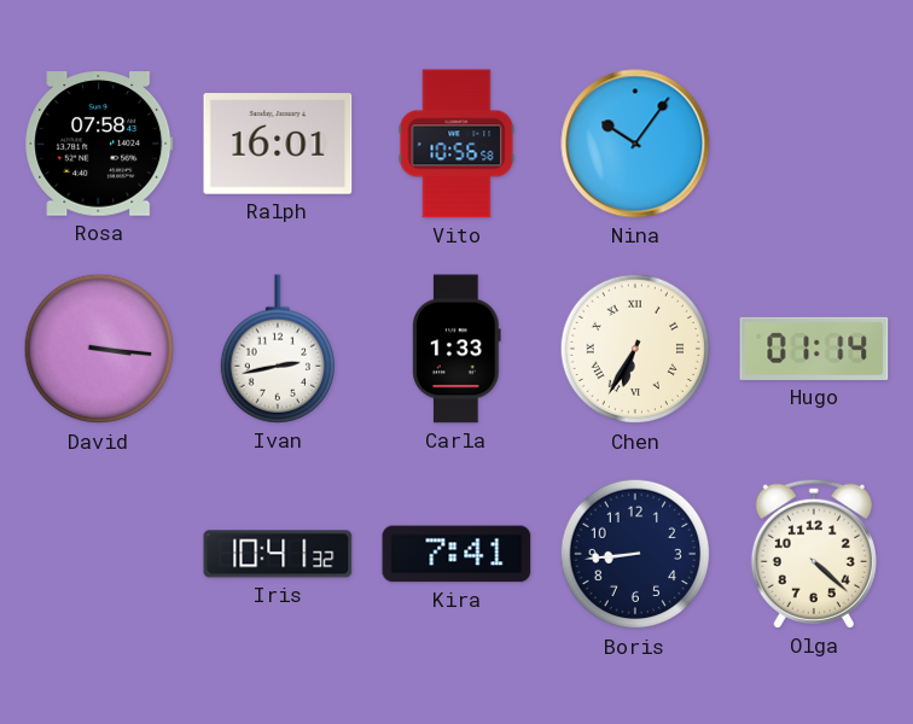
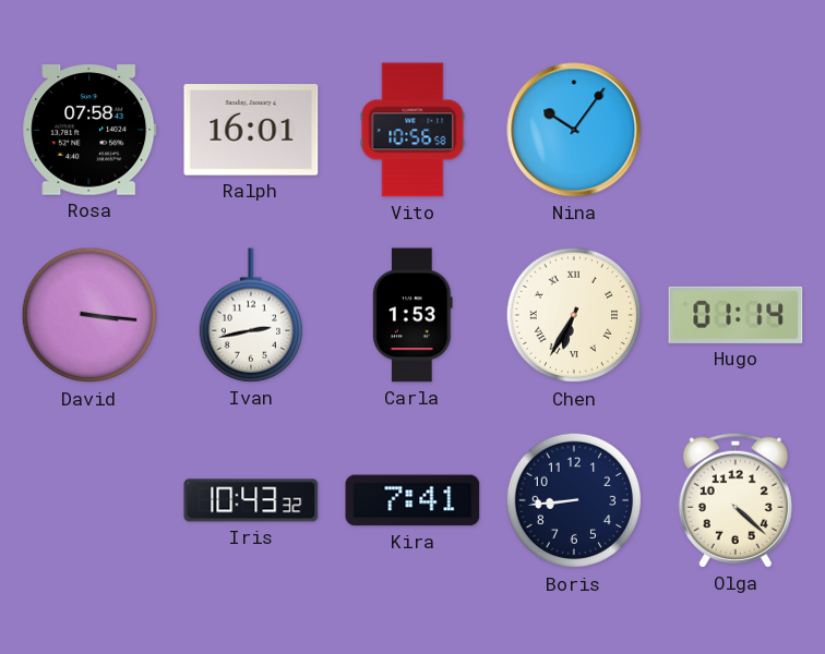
Carla: 1:33 -> 1:53 (412, 315)
Iris: 10:41 -> 10:43 (251, 500)
